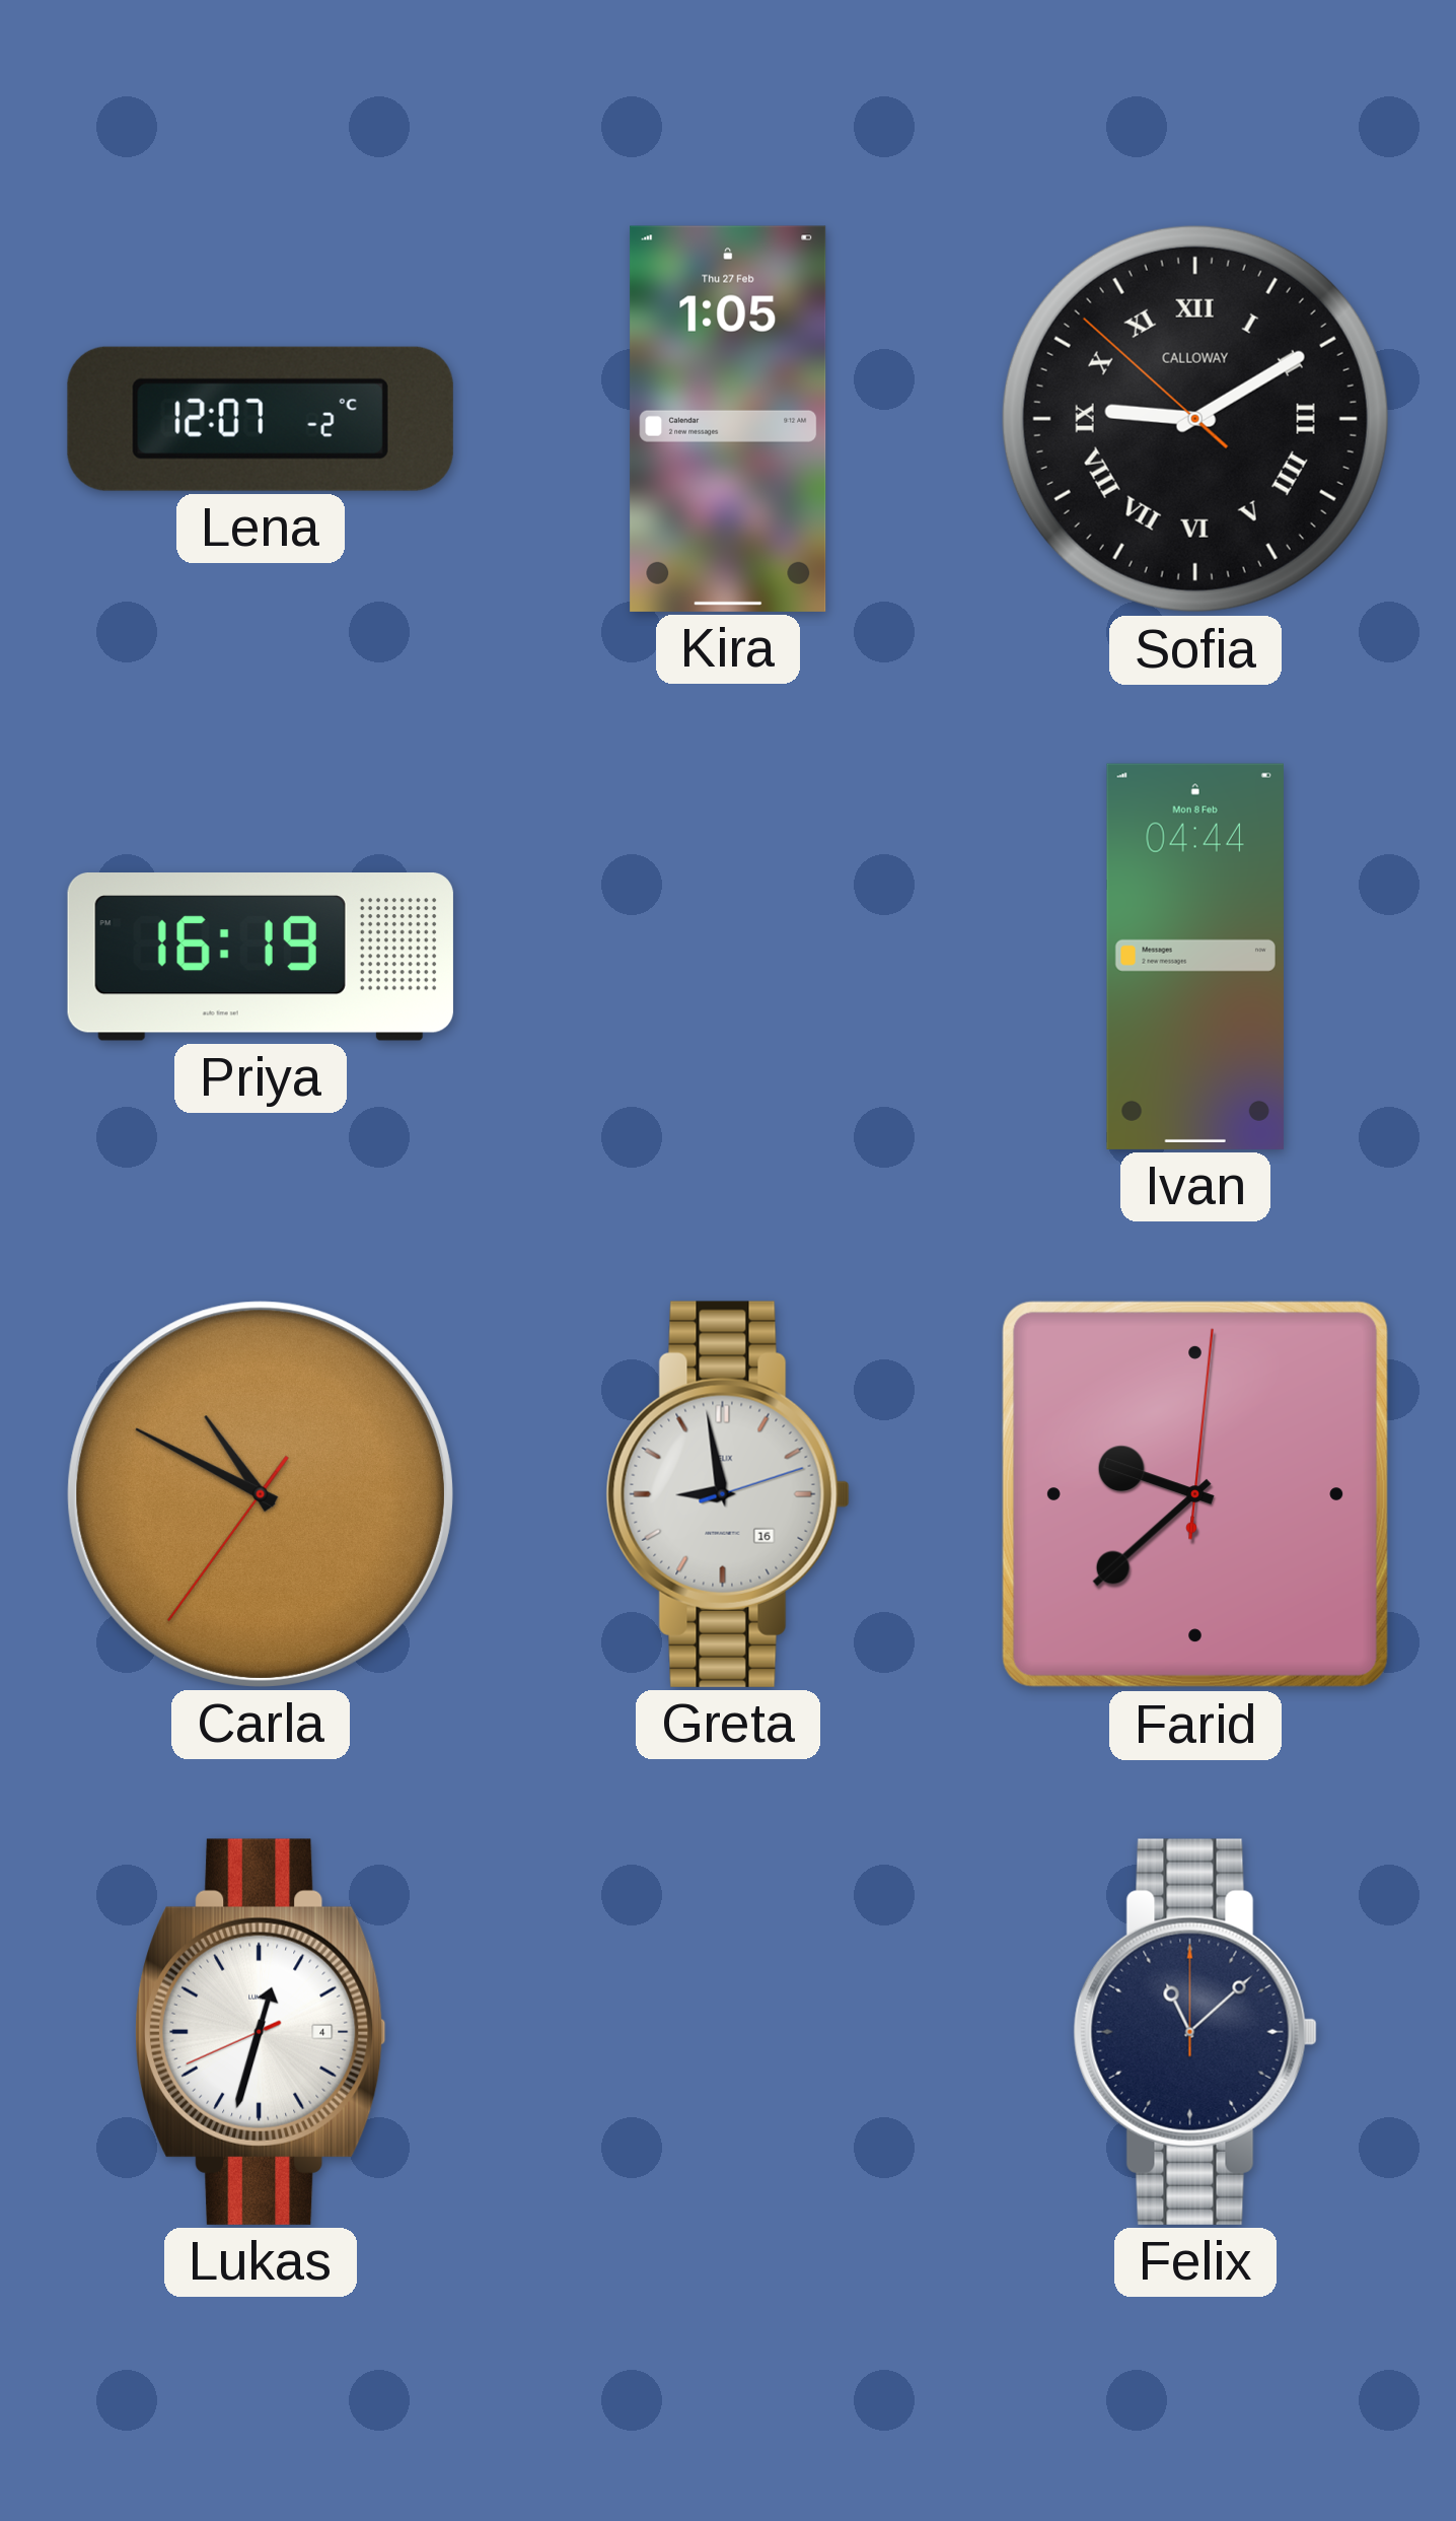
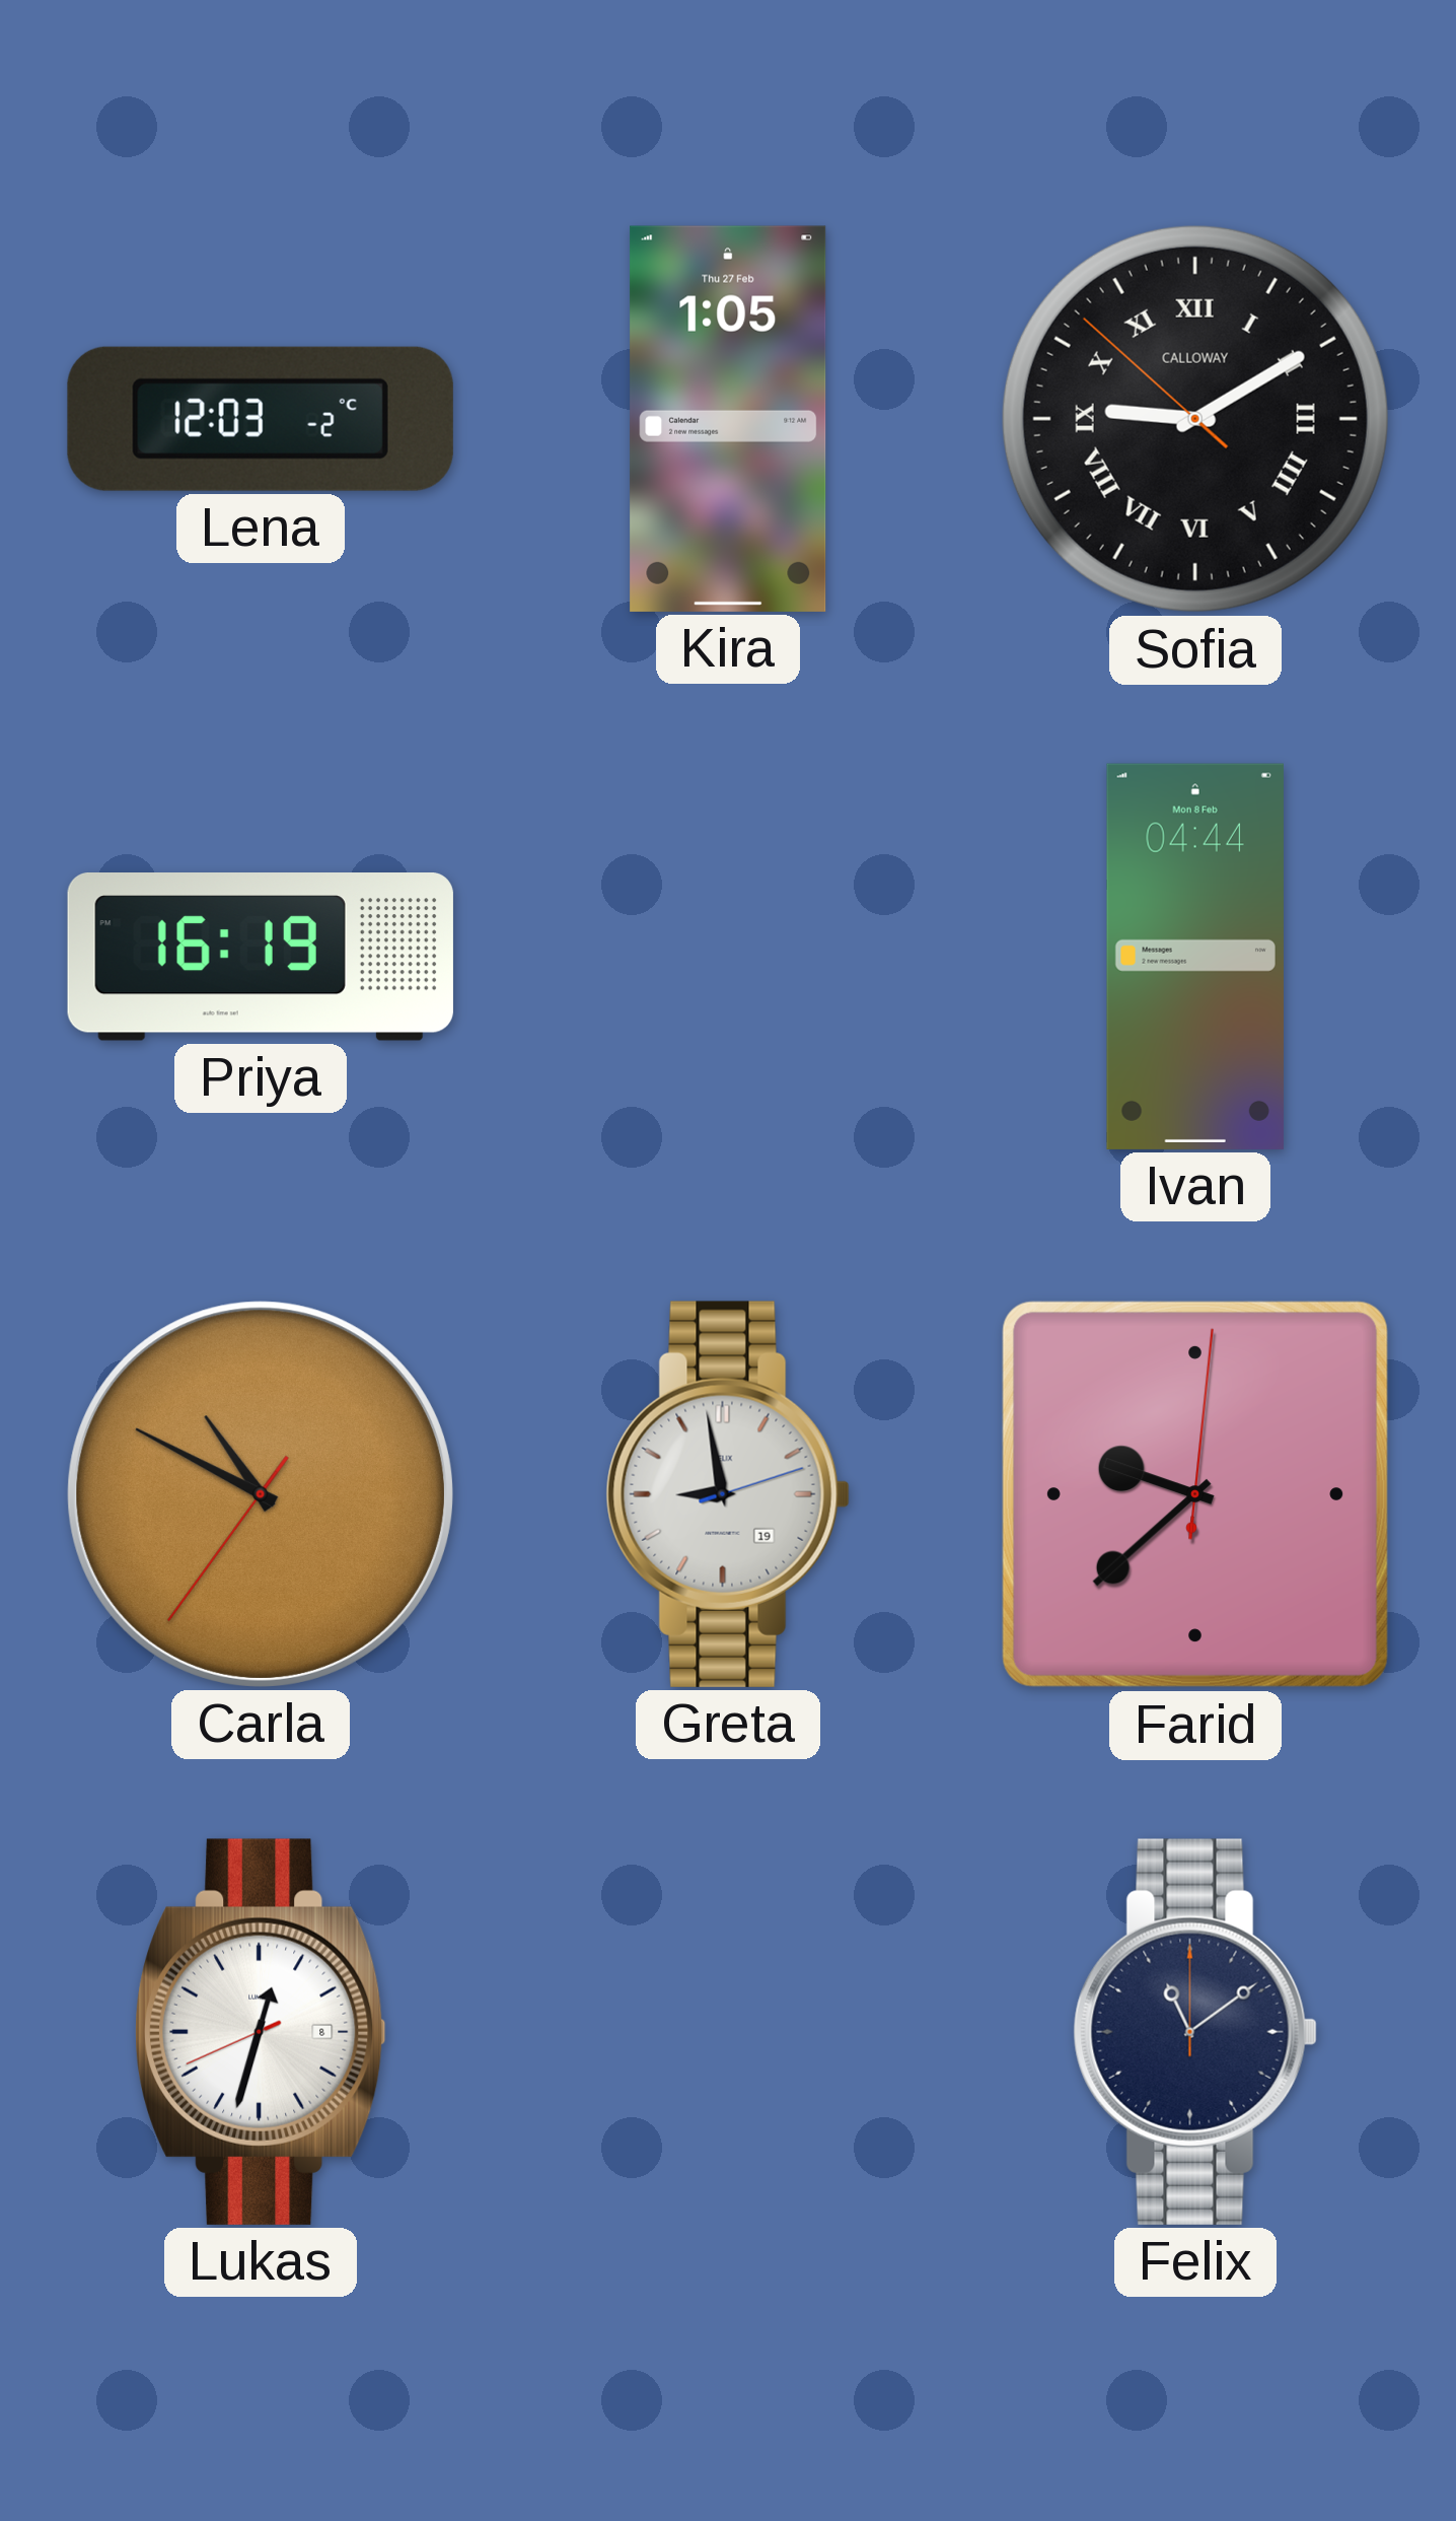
Lena: 12:07 -> 12:03 (261, 419)
Greta date: 16 -> 19 (728, 1494)
Lukas date: 4 -> 8 (261, 2032)
Felix: 11:08 -> 11:09 (1195, 2032)
